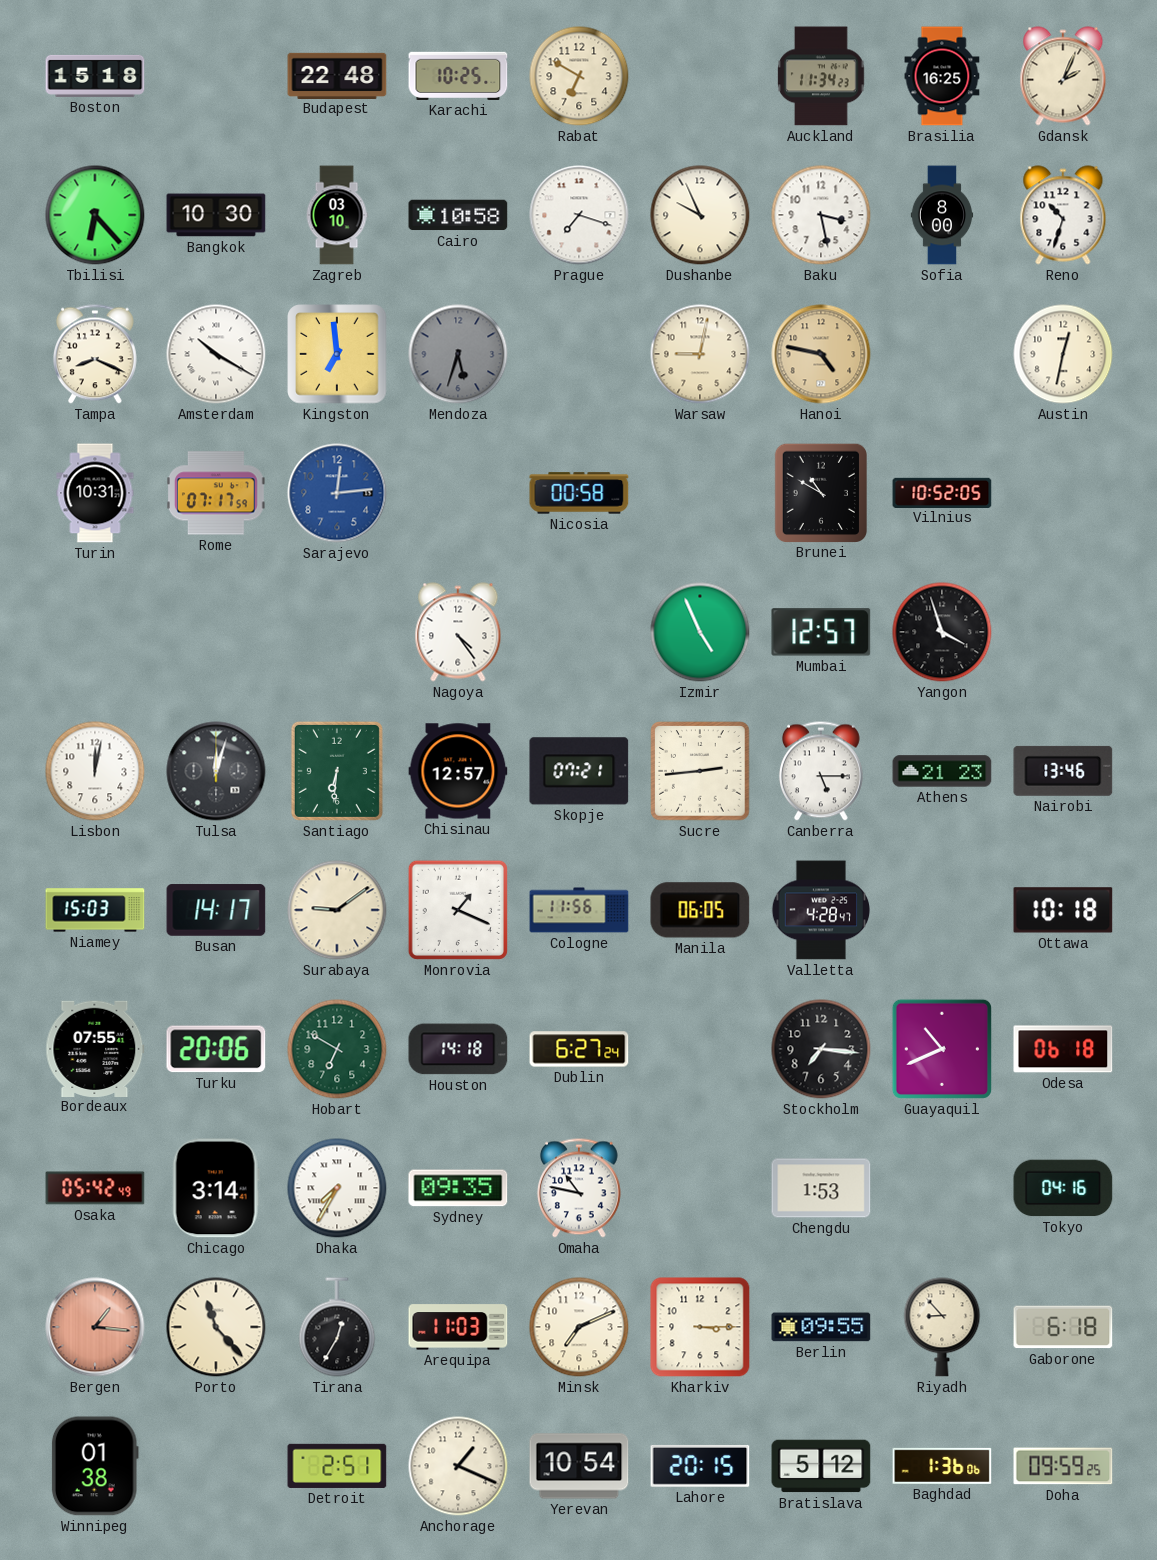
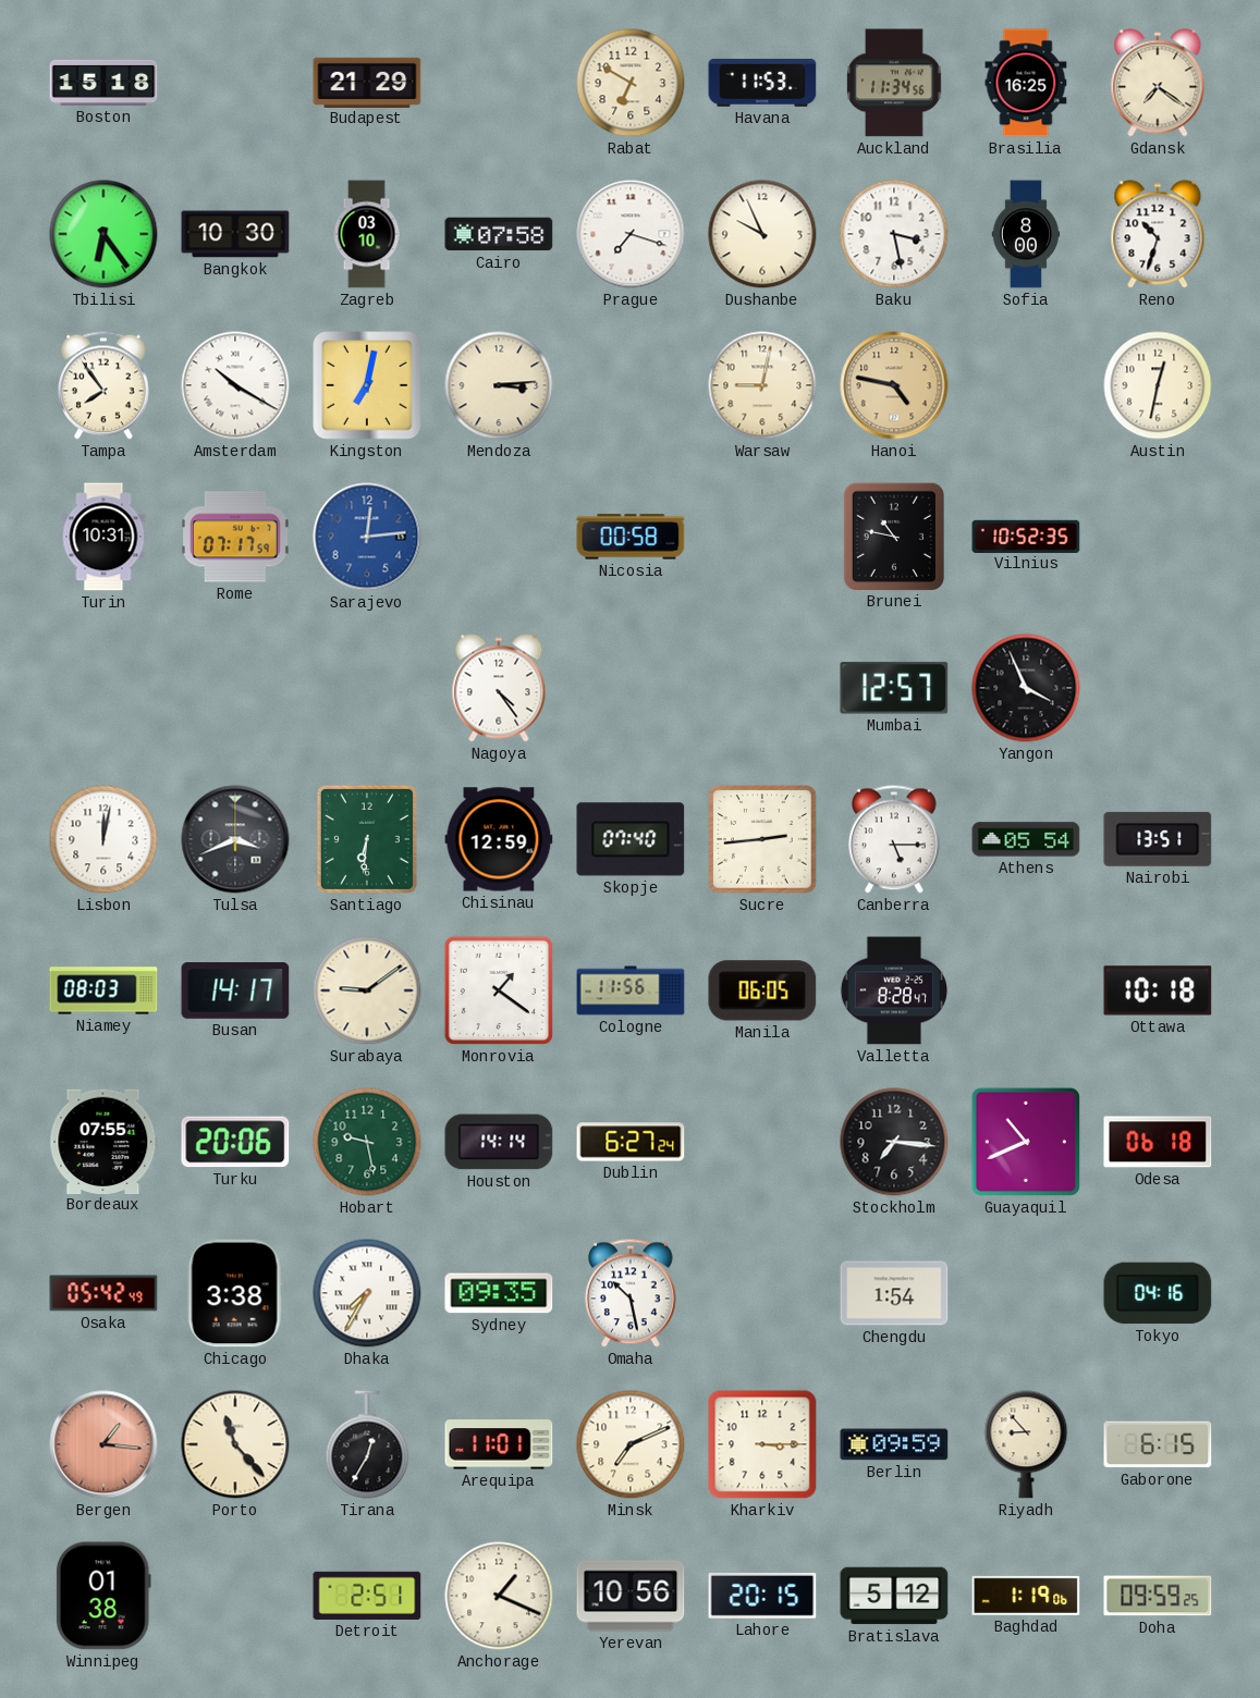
Budapest: 22:48 -> 21:29 (367, 82)
Karachi: 10:25 -> none (458, 76)
Havana: none -> 11:53 (762, 83)
Auckland: 11:34:23 -> 11:34:56 (894, 83)
Gdansk: 2:04 -> 7:21 (1158, 83)
Tbilisi: 6:23 -> 6:24 (103, 234)
Cairo: 10:58 -> 07:58 (499, 234)
Tampa: 8:19 -> 7:54 (103, 385)
Kingston: 6:59 -> 7:02 (367, 385)
Mendoza: 5:33 -> 3:14 (499, 385)
Mendoza dial: grey -> cream (499, 385)
Brunei: 10:50 -> 10:47 (893, 536)
Vilnius: 10:52:05 -> 10:52:35 (1026, 536)
Izmir: 4:56 -> none (700, 632)
Yangon: 3:57 -> 3:56 (1026, 688)
Tulsa: 12:03 -> 3:41 (235, 839)
Chisinau: 12:57 -> 12:59 (499, 839)
Skopje: 07:21 -> 07:40 (631, 839)
Athens: 21:23 -> 05:54 (1026, 839)
Nairobi: 13:46 -> 13:51 (1158, 839)
Niamey: 15:03 -> 08:03 (103, 990)
Monrovia: 1:19 -> 1:21 (499, 990)
Valletta: 4:28 -> 8:28 (894, 990)
Hobart: 6:50 -> 9:28 (367, 1142)
Houston: 14:18 -> 14:14 (499, 1142)
Chicago: 3:14 -> 3:38 (235, 1293)
Omaha: 10:47 -> 10:28 (631, 1293)
Chengdu: 1:53 -> 1:54 (894, 1293)
Arequipa: 11:03 -> 11:01 (499, 1444)
Berlin: 09:55 -> 09:59 (894, 1444)
Gaborone: 6:18 -> 6:15 (1158, 1444)
Yerevan: 10:54 -> 10:56 (631, 1596)
Baghdad: 1:36 -> 1:19 (1026, 1596)
